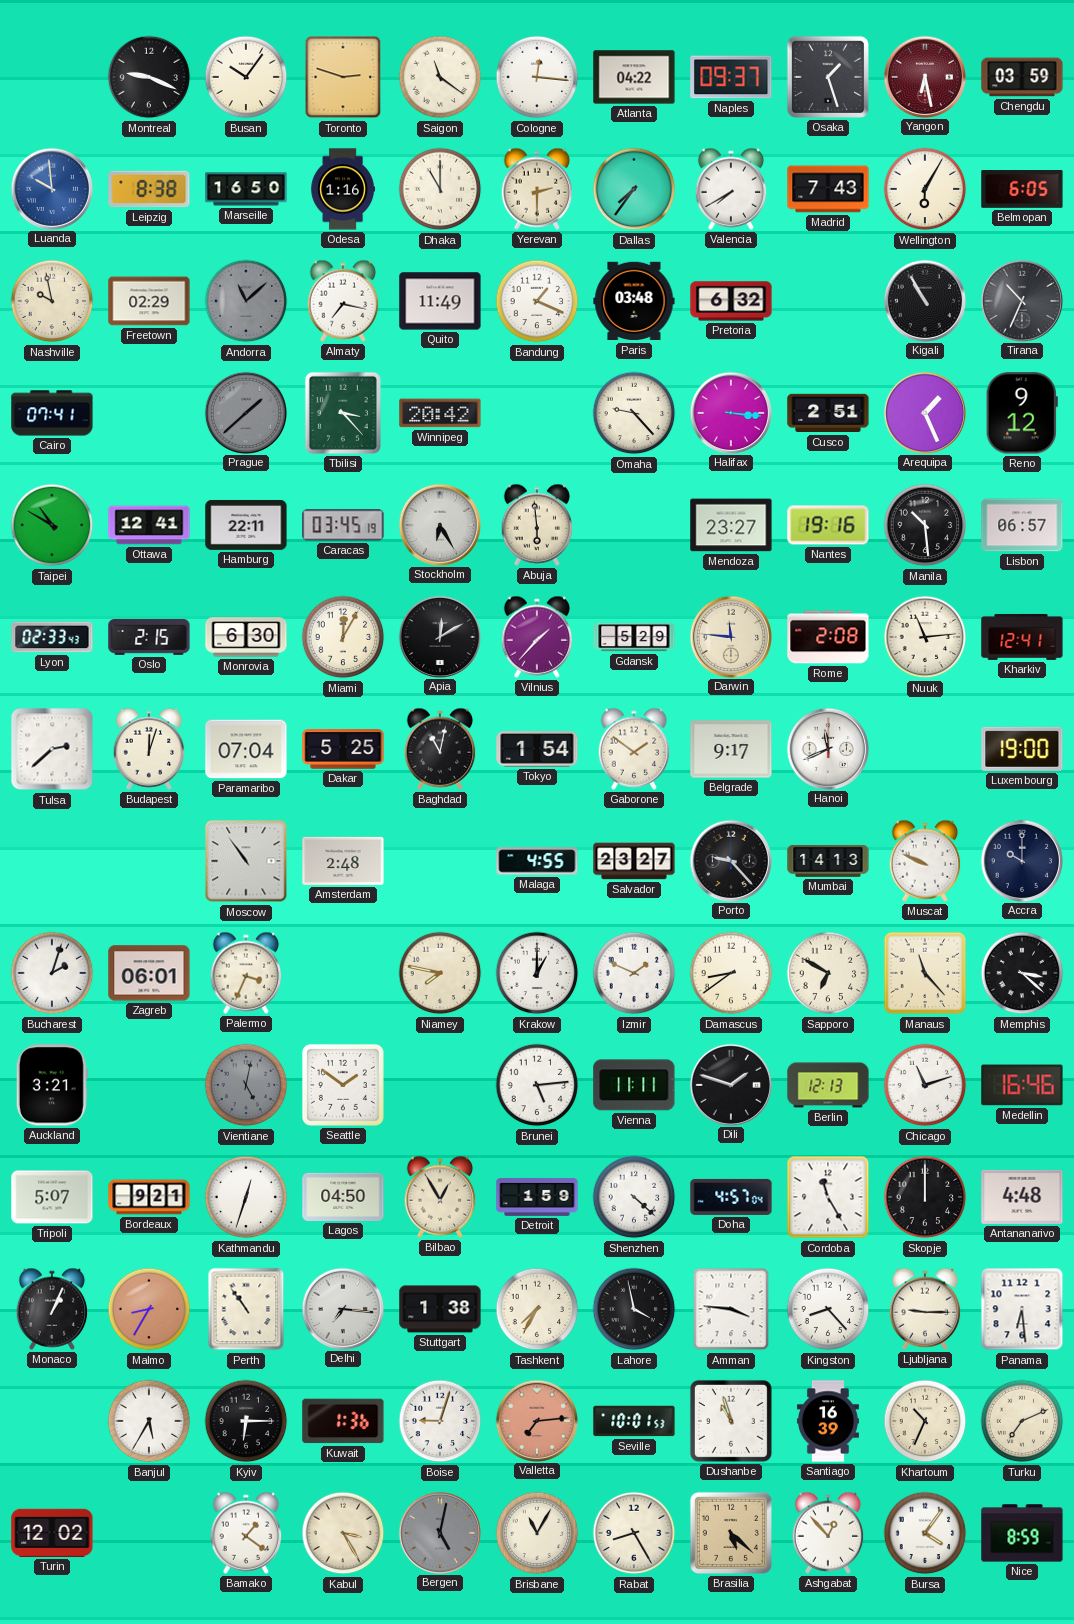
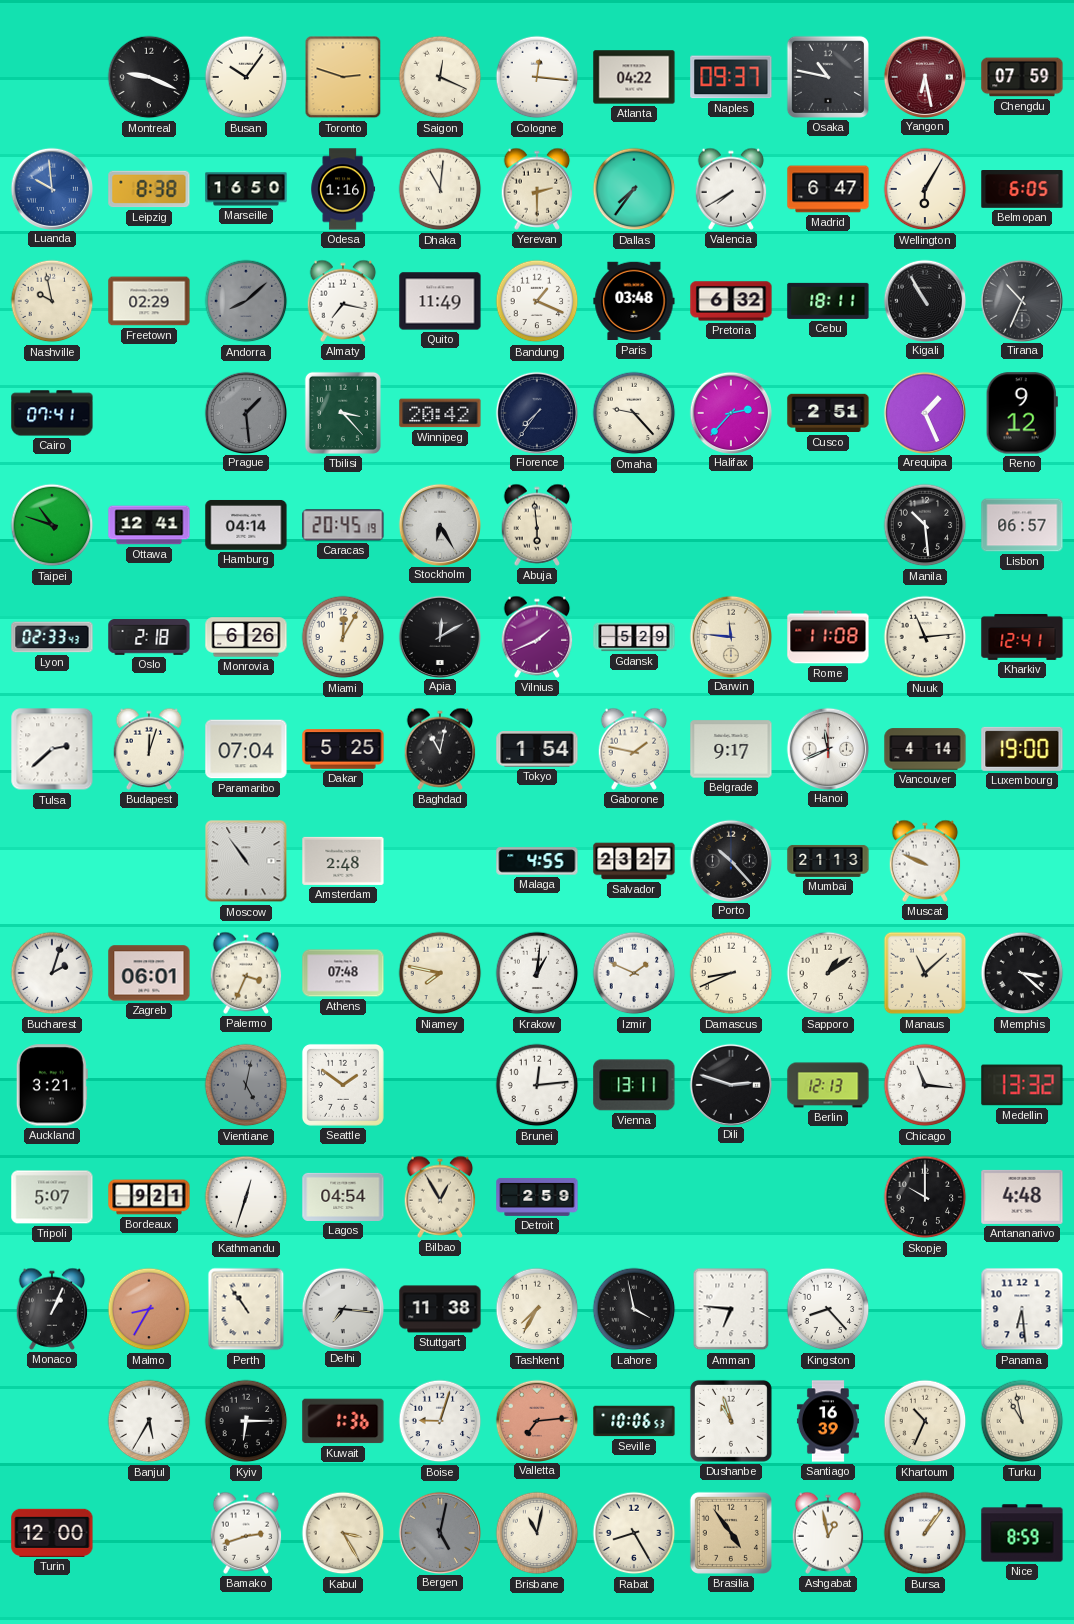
Saigon: 11:21 -> 12:19 (440, 77)
Osaka: 1:27 -> 10:47 (828, 77)
Chengdu: 03:59 -> 07:59 (1022, 77)
Dhaka: 11:00 -> 11:01 (440, 189)
Madrid: 7:43 -> 6:47 (828, 189)
Andorra: 11:08 -> 8:08 (246, 301)
Cebu: none -> 18:11 (828, 301)
Prague: 1:38 -> 1:29 (245, 412)
Florence: none -> 7:36 (536, 412)
Halifax: 3:16 -> 2:37 (730, 412)
Taipei: 10:50 -> 10:48 (52, 525)
Hamburg: 22:11 -> 04:14 (246, 525)
Caracas: 03:45 -> 20:45 (343, 525)
Mendoza: 23:27 -> none (731, 525)
Nantes: 19:16 -> none (828, 525)
Oslo: 2:15 -> 2:18 (149, 637)
Monrovia: 6:30 -> 6:26 (246, 637)
Vilnius: 1:37 -> 1:41 (537, 637)
Rome: 2:08 -> 11:08 (828, 637)
Gaborone: 1:51 -> 1:47 (634, 749)
Vancouver: none -> 4:14 (925, 749)
Porto: 9:23 -> 10:23 (730, 860)
Mumbai: 14:13 -> 21:13 (828, 861)
Accra: 10:00 -> none (1021, 860)
Athens: none -> 07:48 (343, 973)
Krakow: 1:00 -> 1:01 (537, 973)
Damascus: 8:39 -> 8:41 (731, 973)
Sapporo: 6:50 -> 1:09 (828, 973)
Manaus: 11:23 -> 11:08 (925, 973)
Brunei: 5:14 -> 12:14 (537, 1085)
Vienna: 11:11 -> 13:11 (634, 1085)
Dili: 1:48 -> 2:48 (730, 1084)
Chicago: 11:12 -> 11:16 (925, 1085)
Medellin: 16:46 -> 13:32 (1022, 1085)
Lagos: 04:50 -> 04:54 (343, 1197)
Detroit: 1:59 -> 2:59 (537, 1197)
Shenzhen: 4:22 -> none (634, 1197)
Doha: 4:57 -> none (731, 1197)
Cordoba: 11:25 -> none (828, 1197)
Skopje: 12:00 -> 10:00 (925, 1197)
Stuttgart: 1:38 -> 11:38 (440, 1309)
Amman: 3:46 -> 6:46 (731, 1309)
Ljubljana: 9:15 -> none (925, 1309)
Seville: 10:01 -> 10:06 (634, 1421)
Turku: 7:11 -> 10:58 (1022, 1421)
Turin: 12:02 -> 12:00 (52, 1533)
Bamako: 1:21 -> 2:42 (246, 1533)
Brisbane: 11:05 -> 11:02 (537, 1533)
Brasilia: 5:22 -> 4:54 (731, 1533)
Ashgabat: 12:53 -> 12:58 (828, 1533)
Bursa: 4:06 -> 1:06 (925, 1533)
